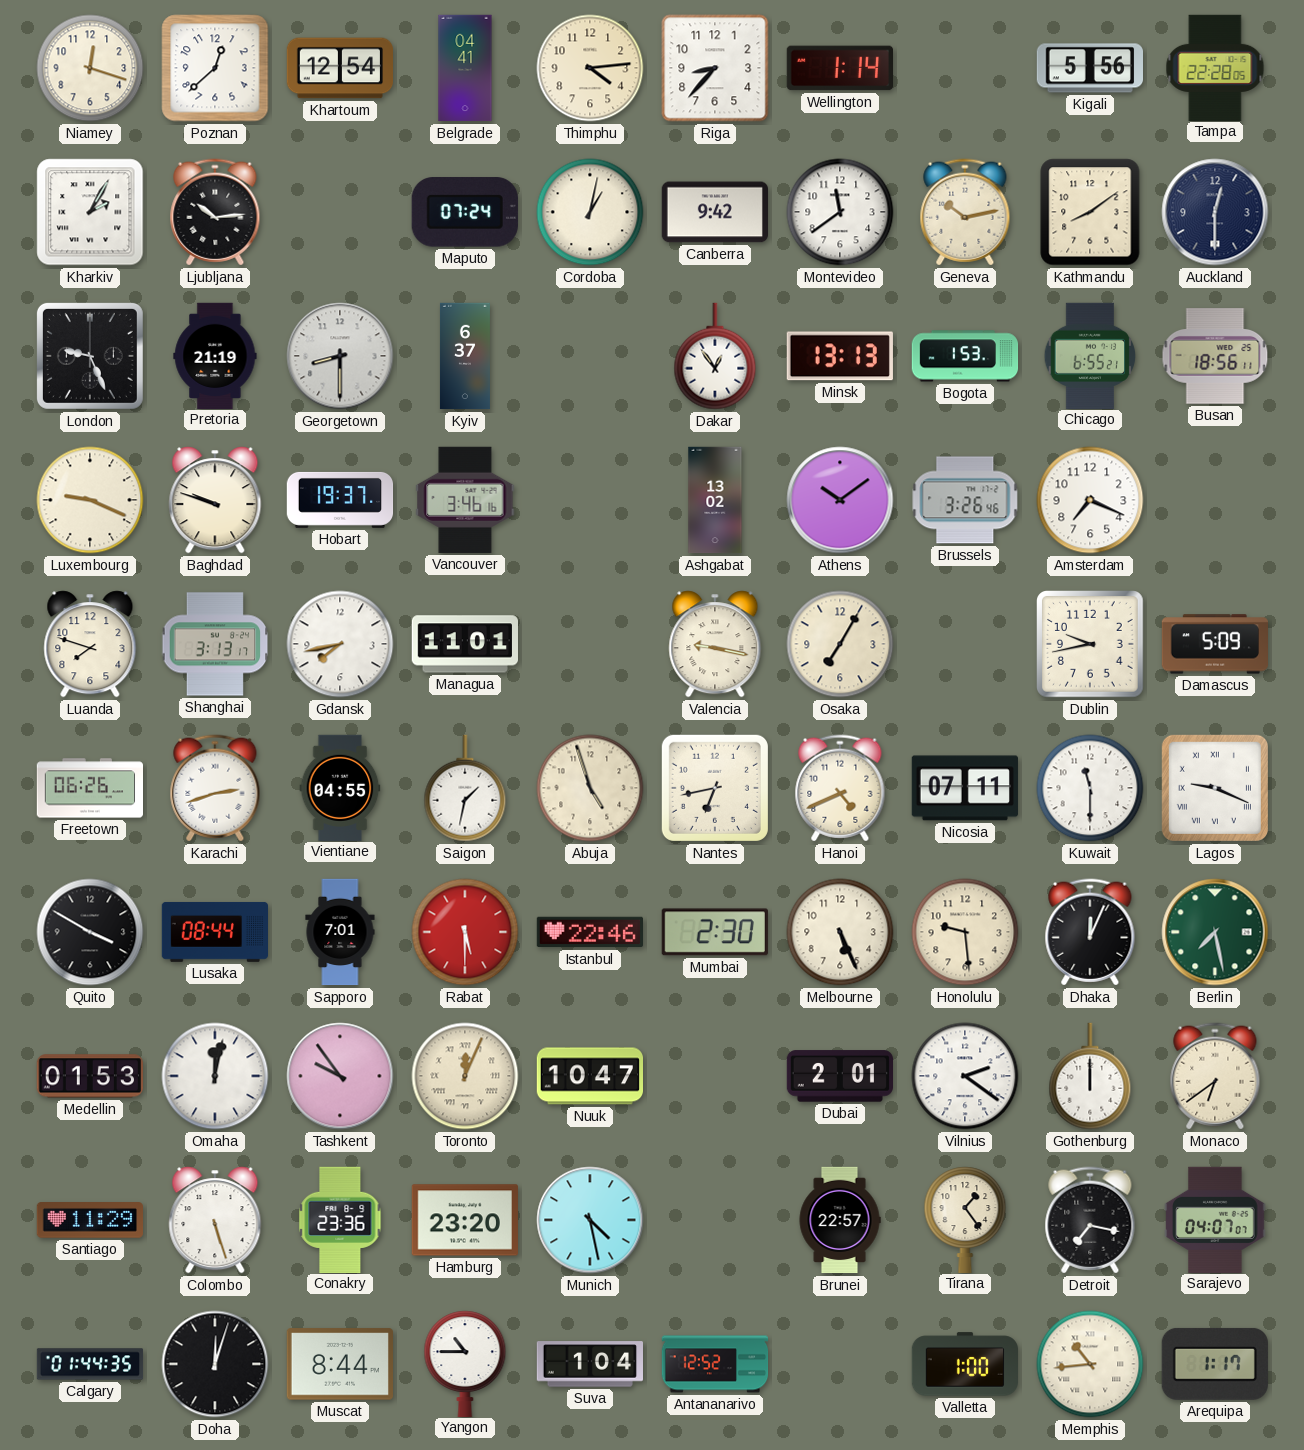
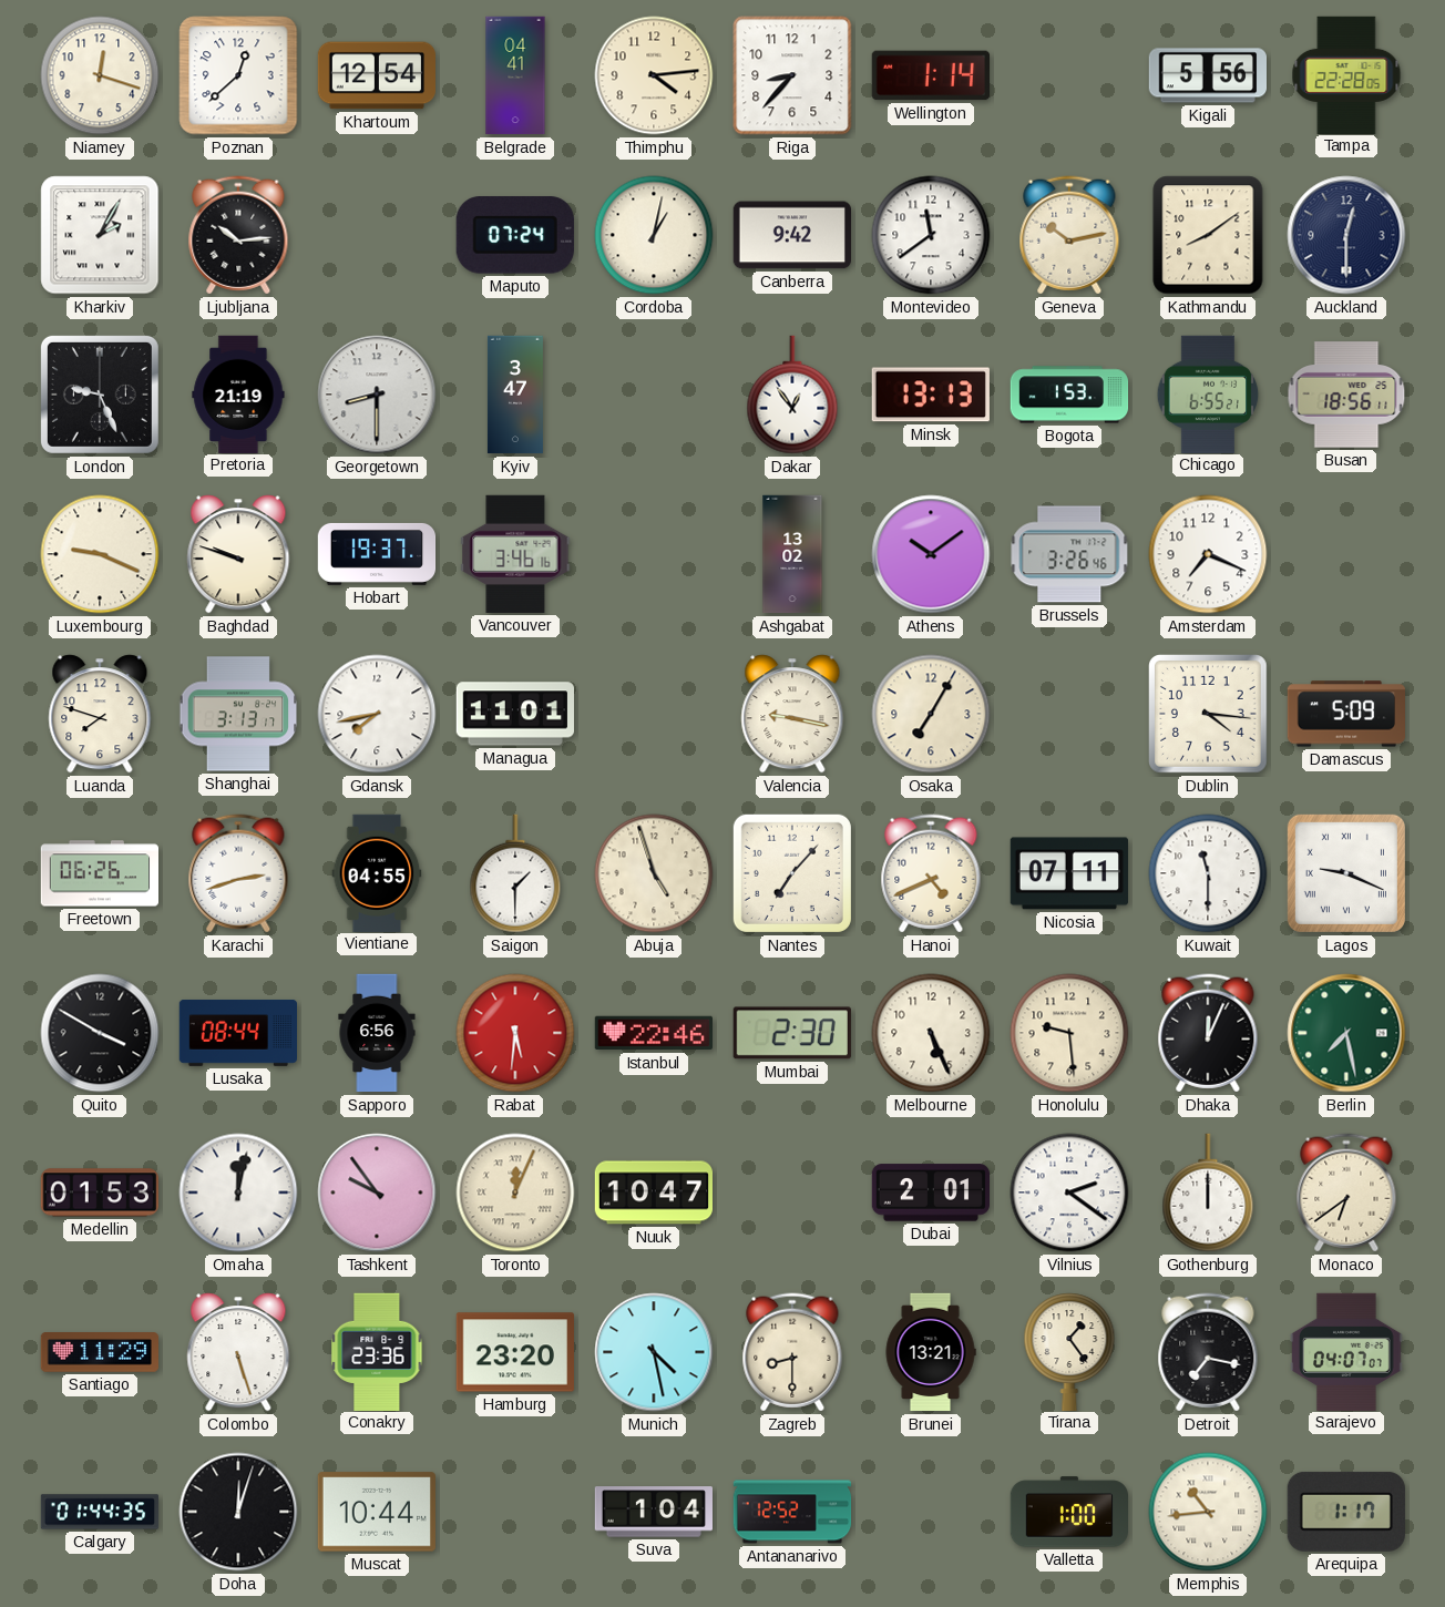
Kyiv: 6:37 -> 3:47 (515, 395)
Dublin: 9:43 -> 4:16 (1209, 715)
Saigon: 1:32 -> 1:30 (515, 873)
Nantes: 6:43 -> 7:07 (792, 873)
Sapporo: 7:01 -> 6:56 (377, 1033)
Rabat: 5:30 -> 5:31 (515, 1033)
Zagreb: none -> 8:30 (792, 1352)
Brunei: 22:57 -> 13:21 (931, 1352)
Muscat: 8:44 -> 10:44 (376, 1512)
Yangon: 10:45 -> none (465, 1363)
